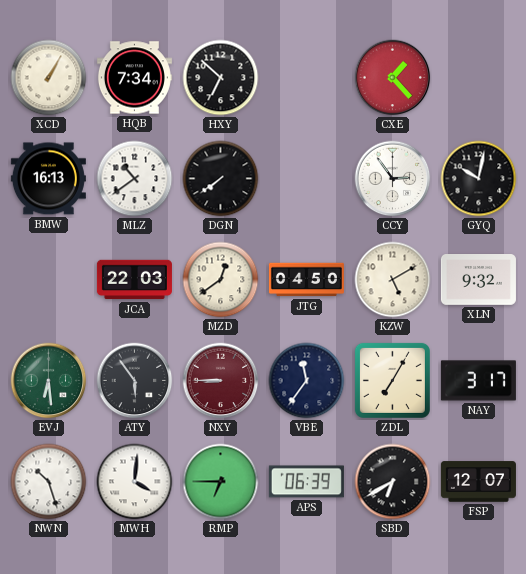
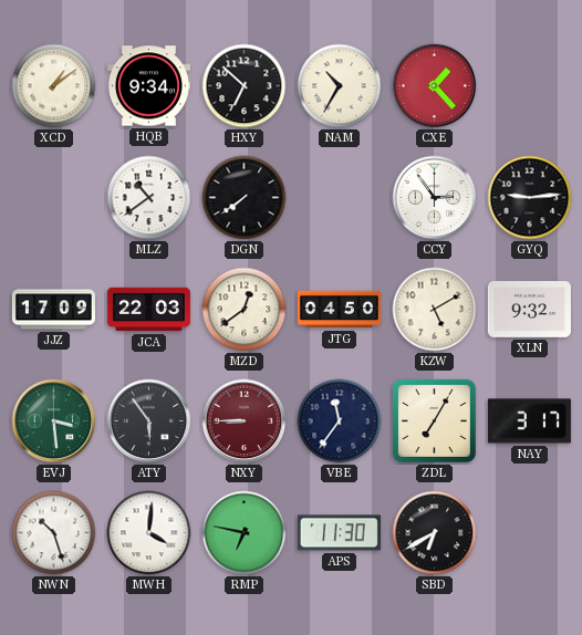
XCD: 1:05 -> 1:09 (54, 86)
HQB: 7:34 -> 9:34 (148, 86)
NAM: none -> 10:35 (340, 86)
BMW: 16:13 -> none (48, 179)
GYQ: 10:02 -> 9:14 (530, 198)
JJZ: none -> 17:09 (53, 310)
EVJ: 6:29 -> 3:29 (54, 421)
RMP: 6:45 -> 6:47 (245, 533)
APS: 06:39 -> 11:30 (339, 533)
FSP: 12:07 -> none (478, 482)
